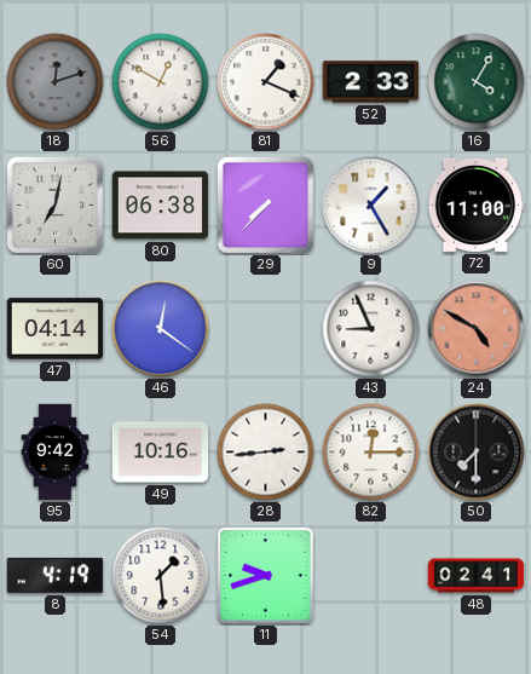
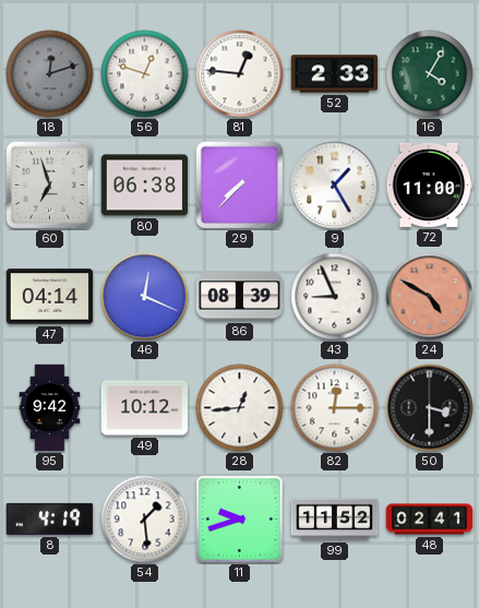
56: 12:50 -> 12:48 (145, 74)
81: 1:19 -> 12:46 (240, 74)
60: 7:02 -> 6:57 (50, 186)
46: 12:21 -> 12:19 (145, 297)
86: none -> 08:39 (240, 297)
49: 10:16 -> 10:12 (145, 408)
28: 2:44 -> 12:44 (240, 408)
50: 7:30 -> 3:30 (430, 408)
99: none -> 11:52 (335, 520)
